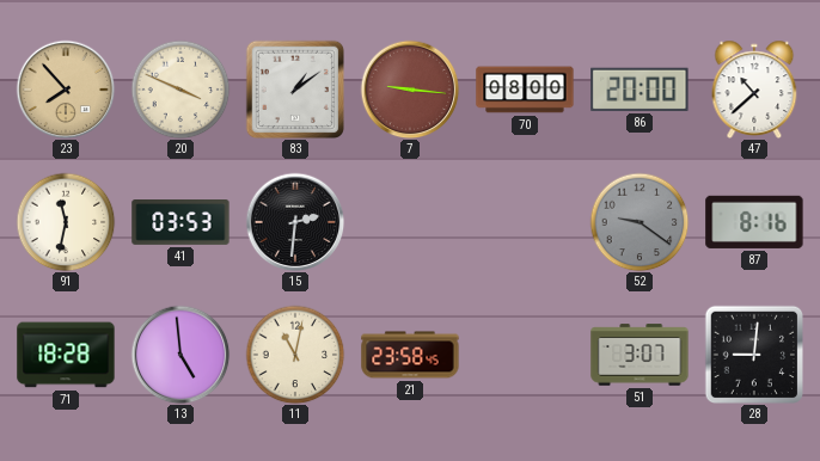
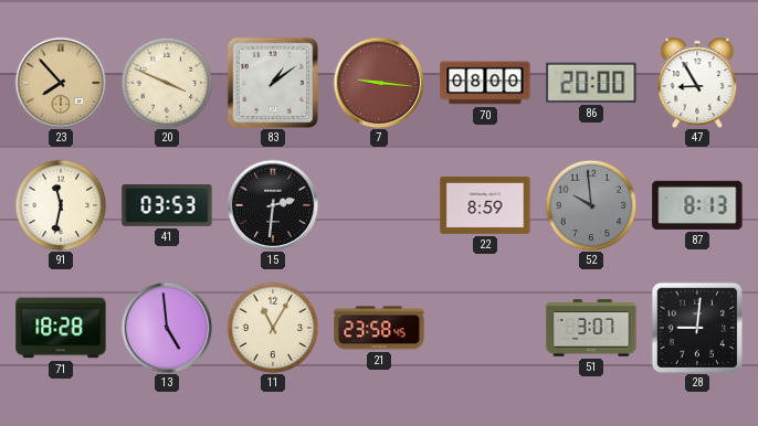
47: 10:38 -> 8:55 (697, 82)
22: none -> 8:59 (485, 206)
52: 9:21 -> 9:59 (591, 205)
87: 8:16 -> 8:13 (697, 205)
11: 11:02 -> 11:05 (273, 328)
